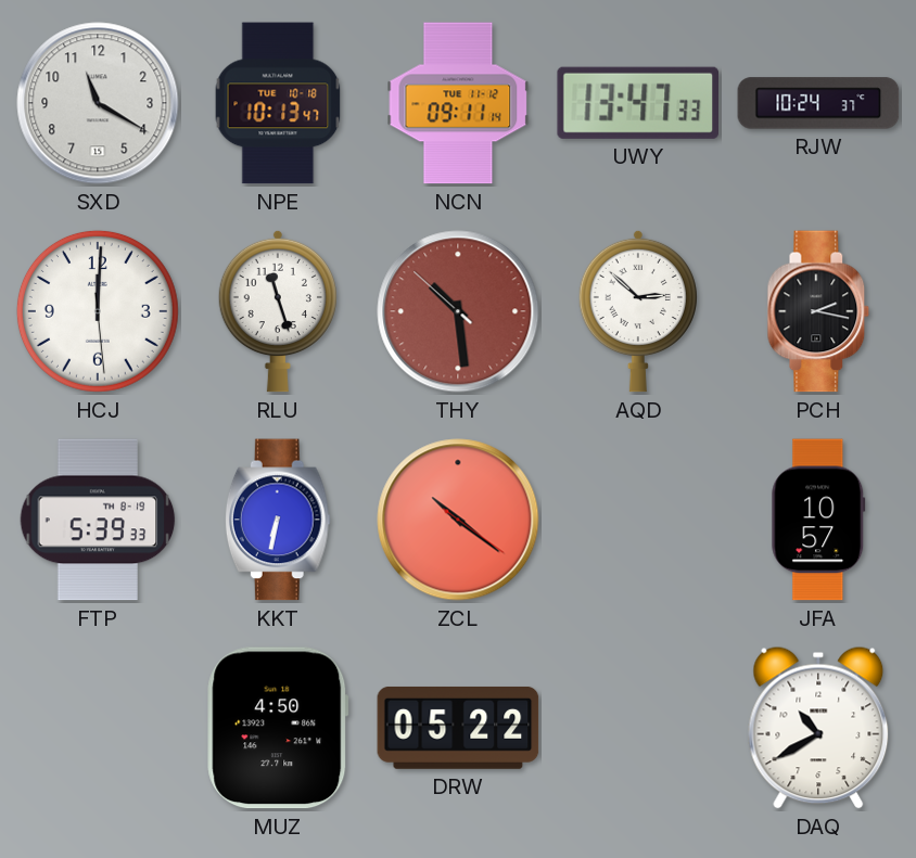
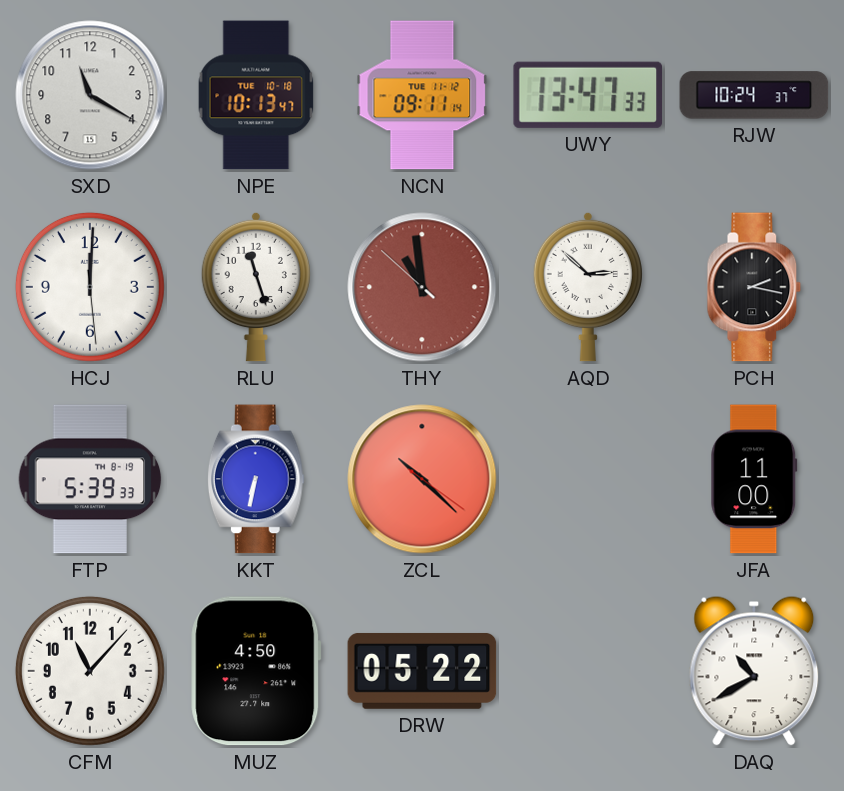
THY: 10:28 -> 10:58 (422, 287)
ZCL: 10:21 -> 10:22 (422, 479)
JFA: 10:57 -> 11:00 (754, 479)
CFM: none -> 11:07 (90, 671)
